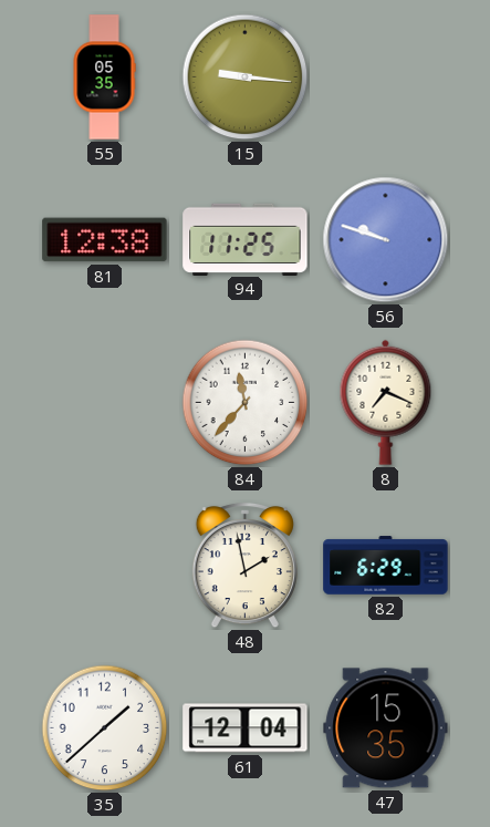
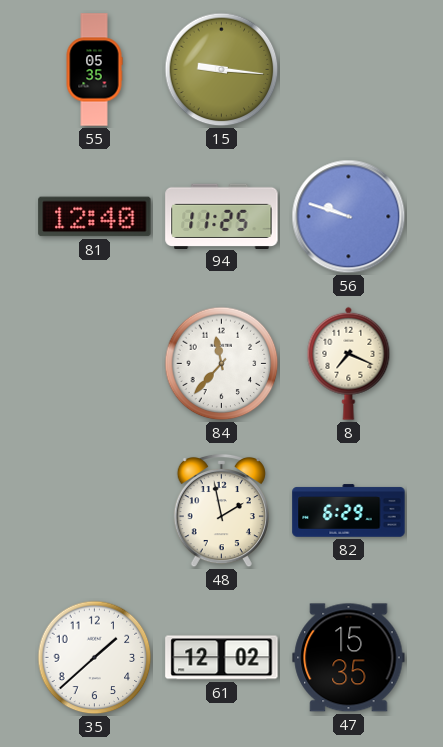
81: 12:38 -> 12:40 (95, 217)
61: 12:04 -> 12:02 (222, 658)
